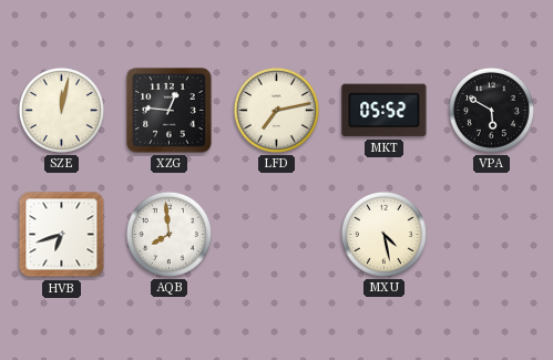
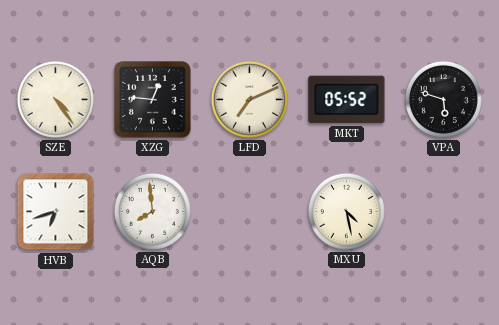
SZE: 12:02 -> 4:24 (55, 99)
LFD: 7:13 -> 7:11 (249, 99)
VPA: 5:50 -> 5:48 (443, 99)
